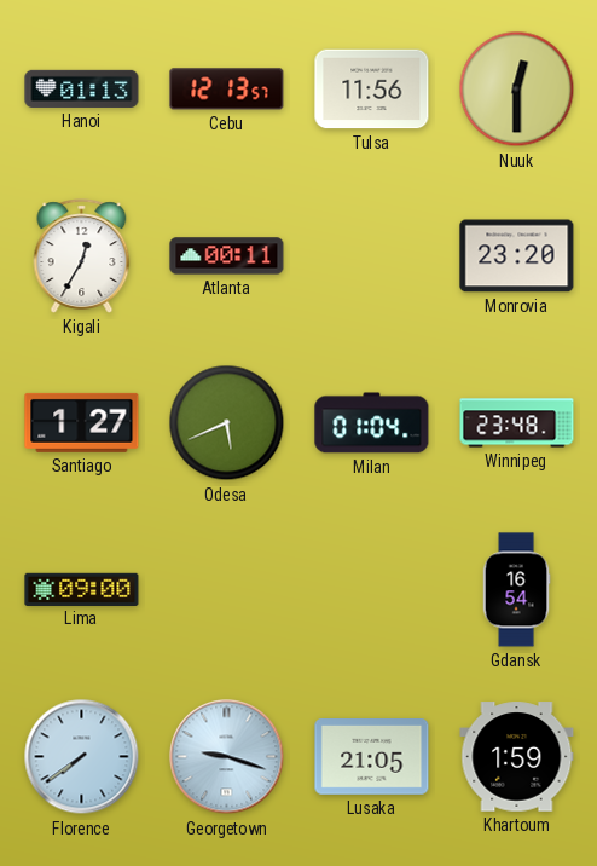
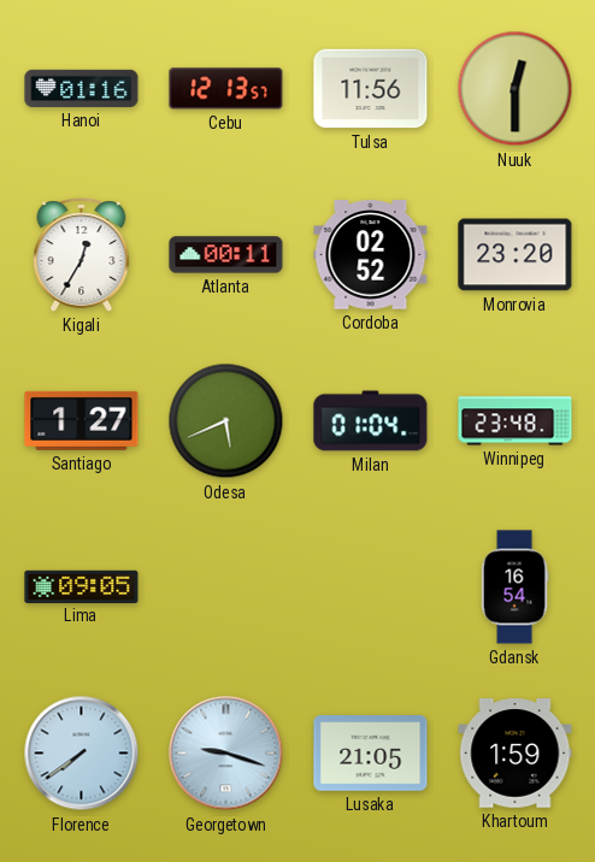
Hanoi: 01:13 -> 01:16 (82, 88)
Cordoba: none -> 02:52 (371, 255)
Lima: 09:00 -> 09:05 (82, 586)
